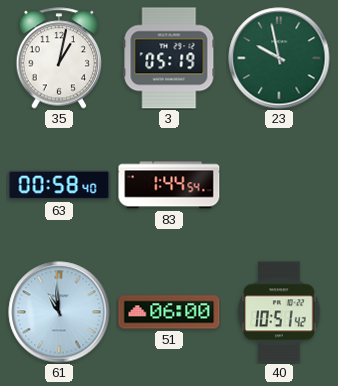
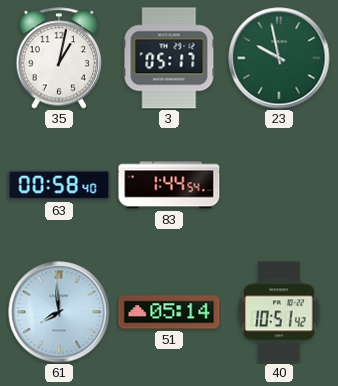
3: 05:19 -> 05:17 (169, 58)
61: 10:59 -> 7:59 (59, 312)
51: 06:00 -> 05:14 (169, 312)
